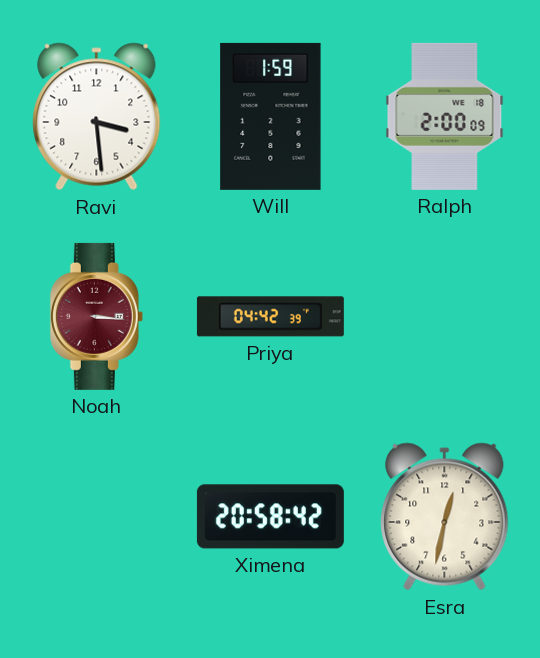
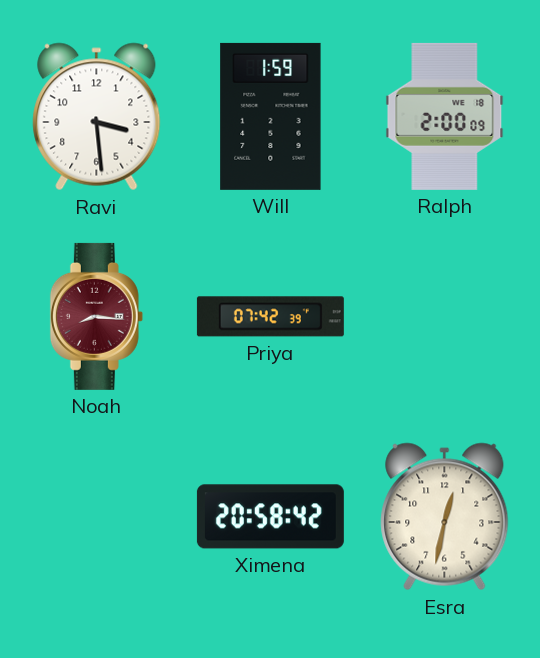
Noah: 3:16 -> 8:16 (96, 316)
Priya: 04:42 -> 07:42 (270, 317)
